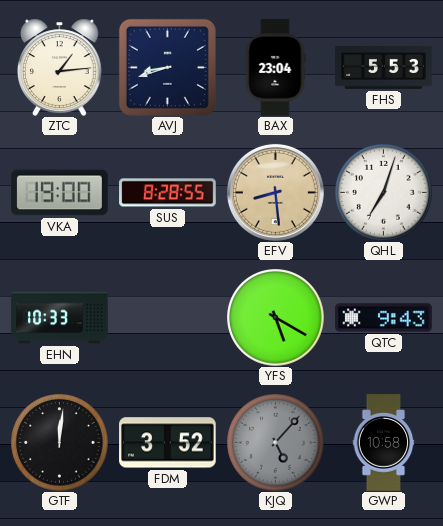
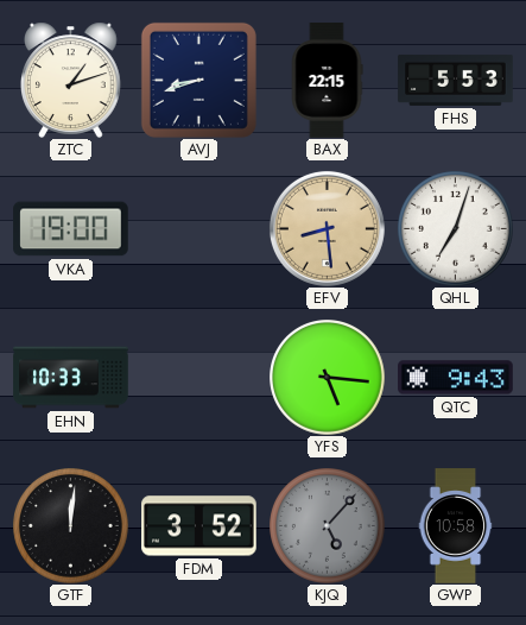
ZTC: 1:14 -> 1:12 (71, 80)
BAX: 23:04 -> 22:15 (327, 81)
SUS: 8:28 -> none (168, 193)
YFS: 5:20 -> 5:16 (328, 378)
